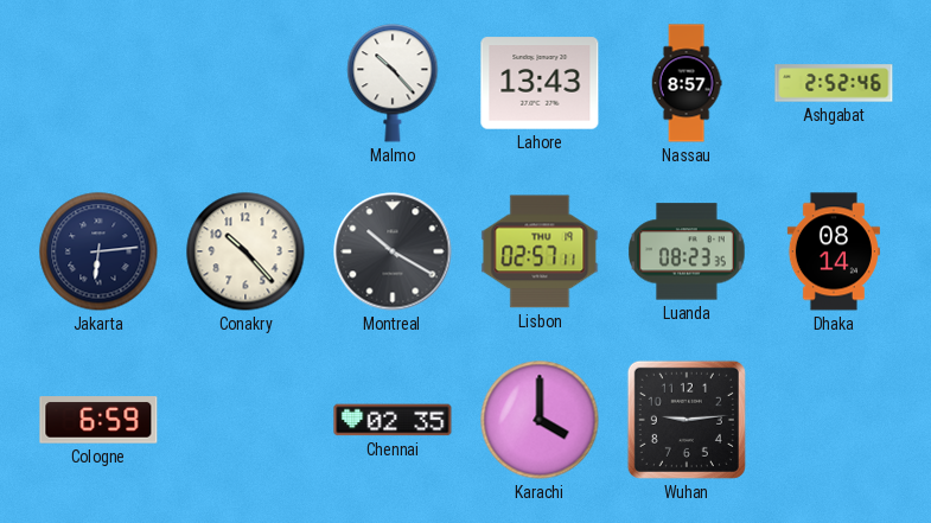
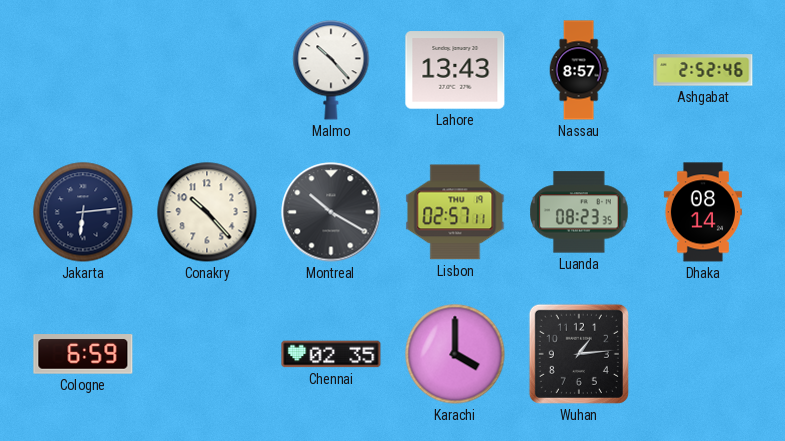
Wuhan: 9:14 -> 1:14 (579, 354)
